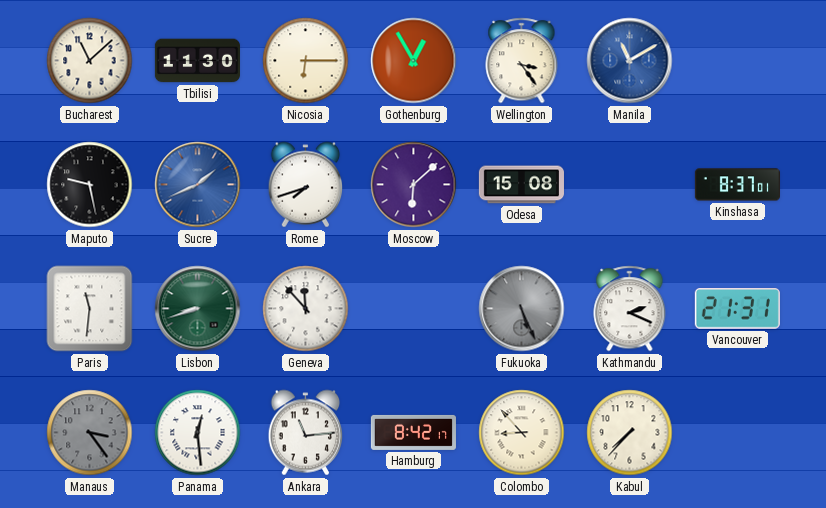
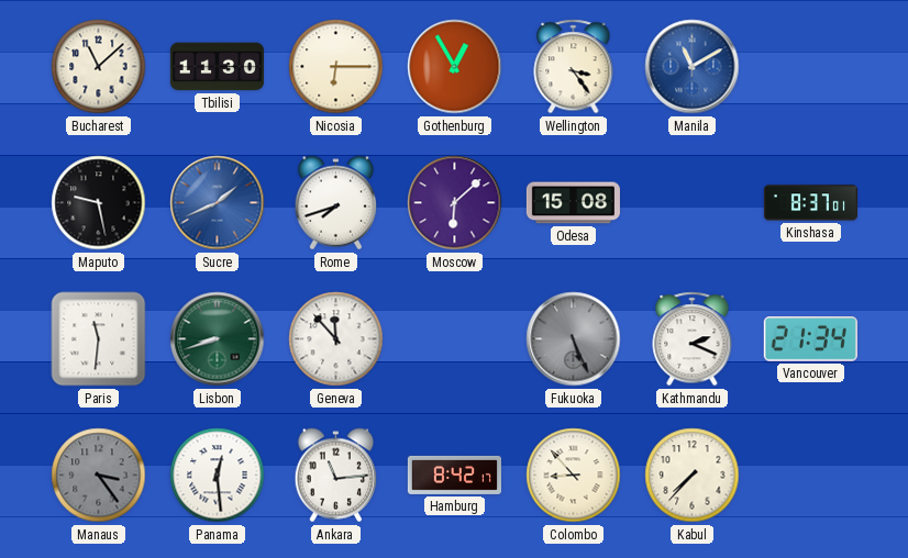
Vancouver: 21:31 -> 21:34 (810, 339)
